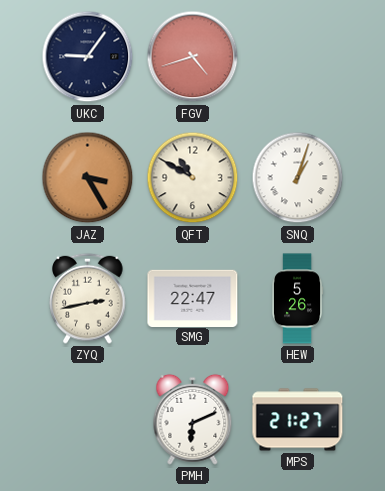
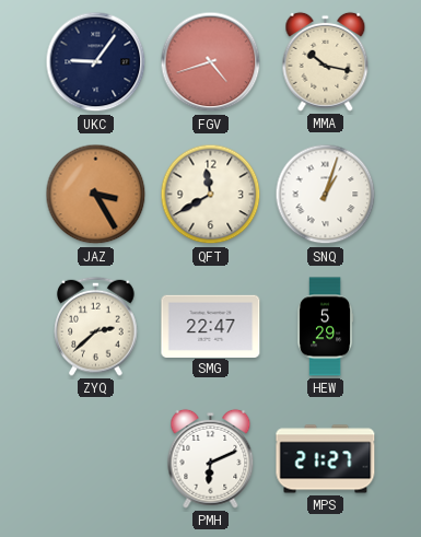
MMA: none -> 10:17 (326, 61)
QFT: 10:50 -> 11:40 (211, 195)
ZYQ: 2:43 -> 2:38 (96, 326)
HEW: 5:26 -> 5:29 (325, 327)
